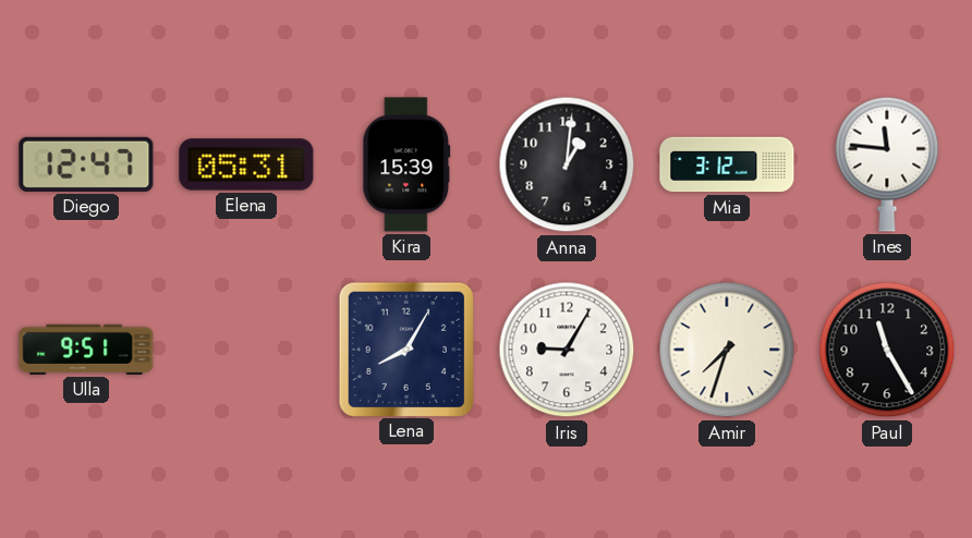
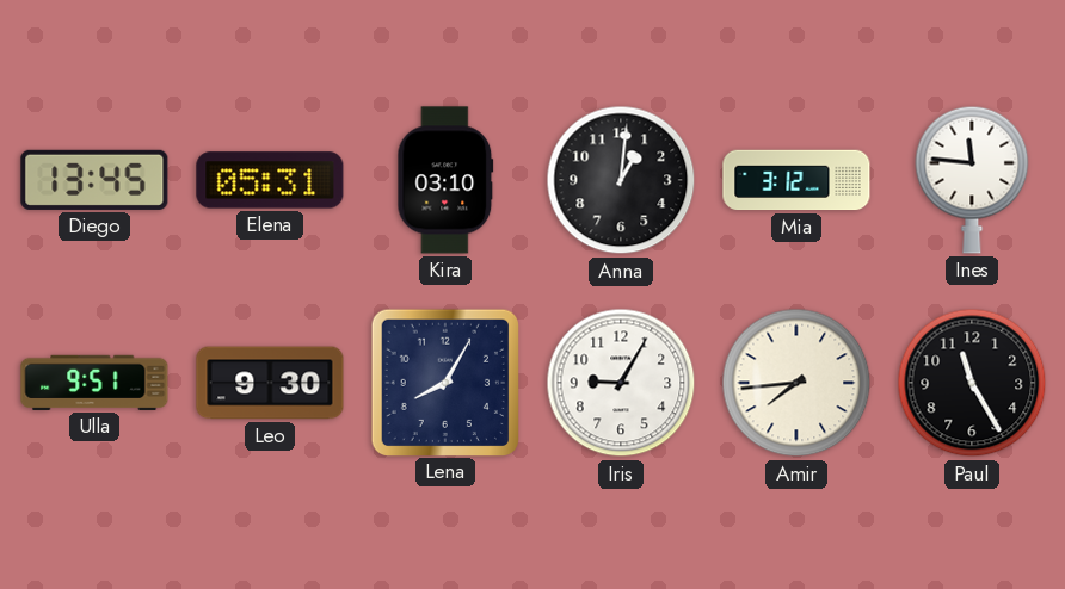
Diego: 12:47 -> 13:45 (94, 180)
Kira: 15:39 -> 03:10 (445, 180)
Leo: none -> 9:30 (270, 383)
Amir: 7:33 -> 7:44 (796, 383)
